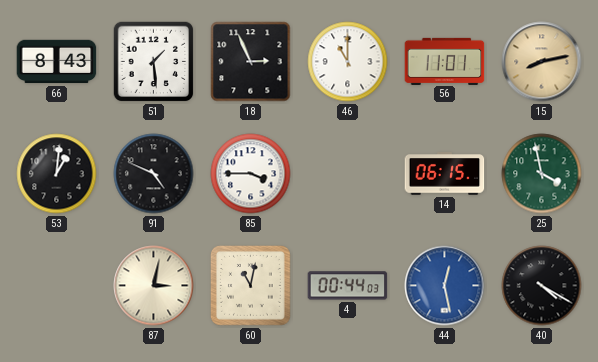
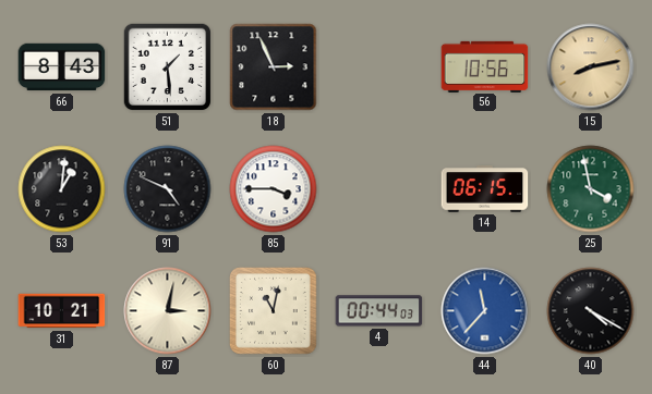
46: 11:00 -> none (348, 62)
56: 11:01 -> 10:56 (485, 66)
31: none -> 10:21 (62, 311)
44: 12:28 -> 11:37 (485, 311)
